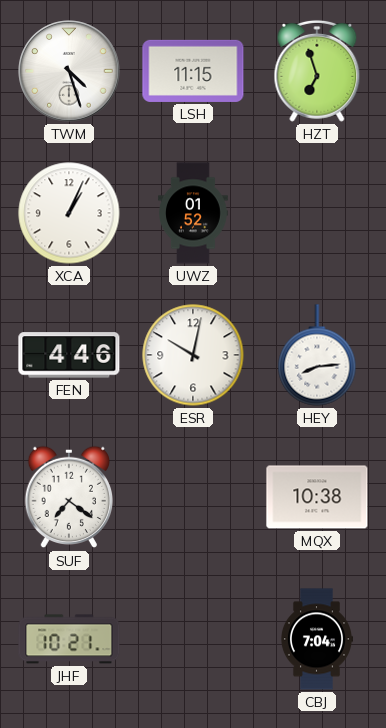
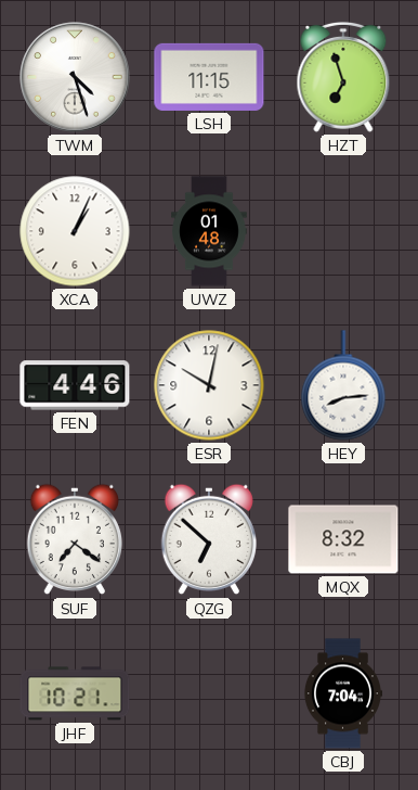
UWZ: 01:52 -> 01:48 (210, 231)
QZG: none -> 6:52 (208, 539)
MQX: 10:38 -> 8:32 (343, 539)
